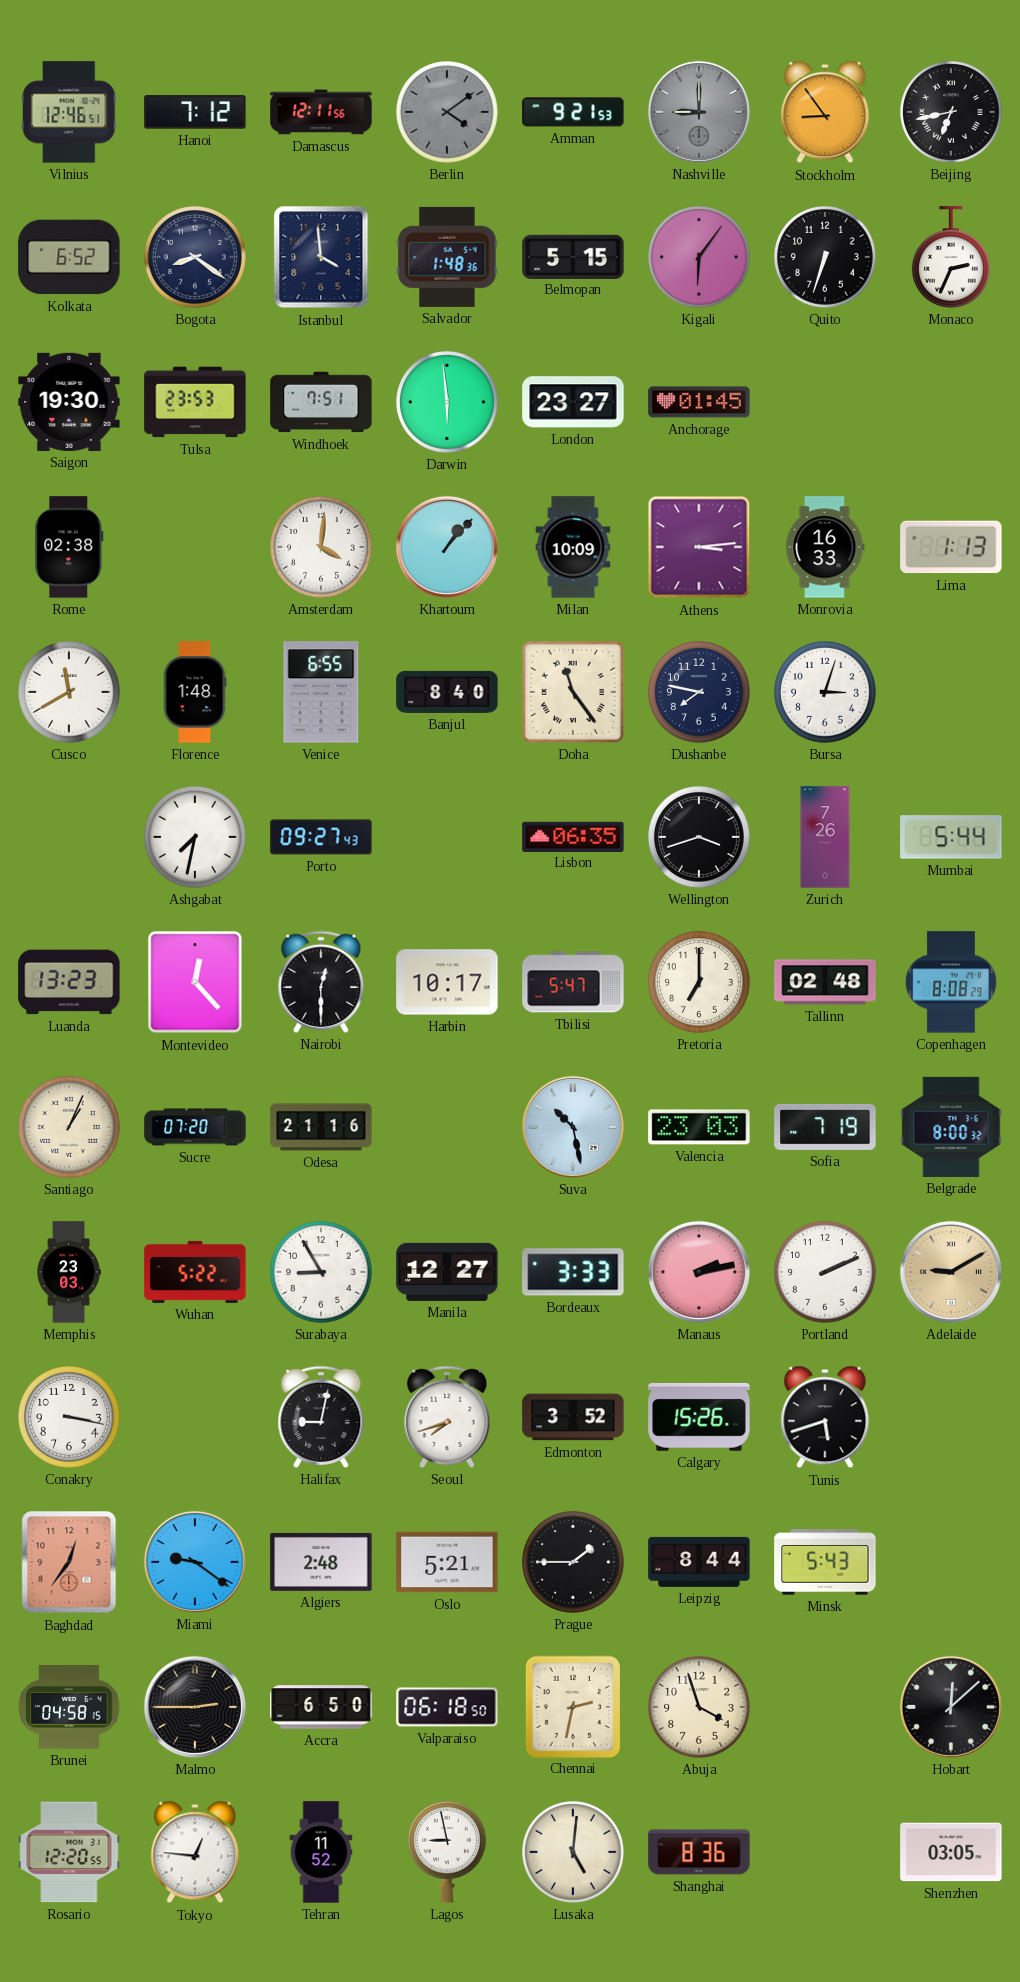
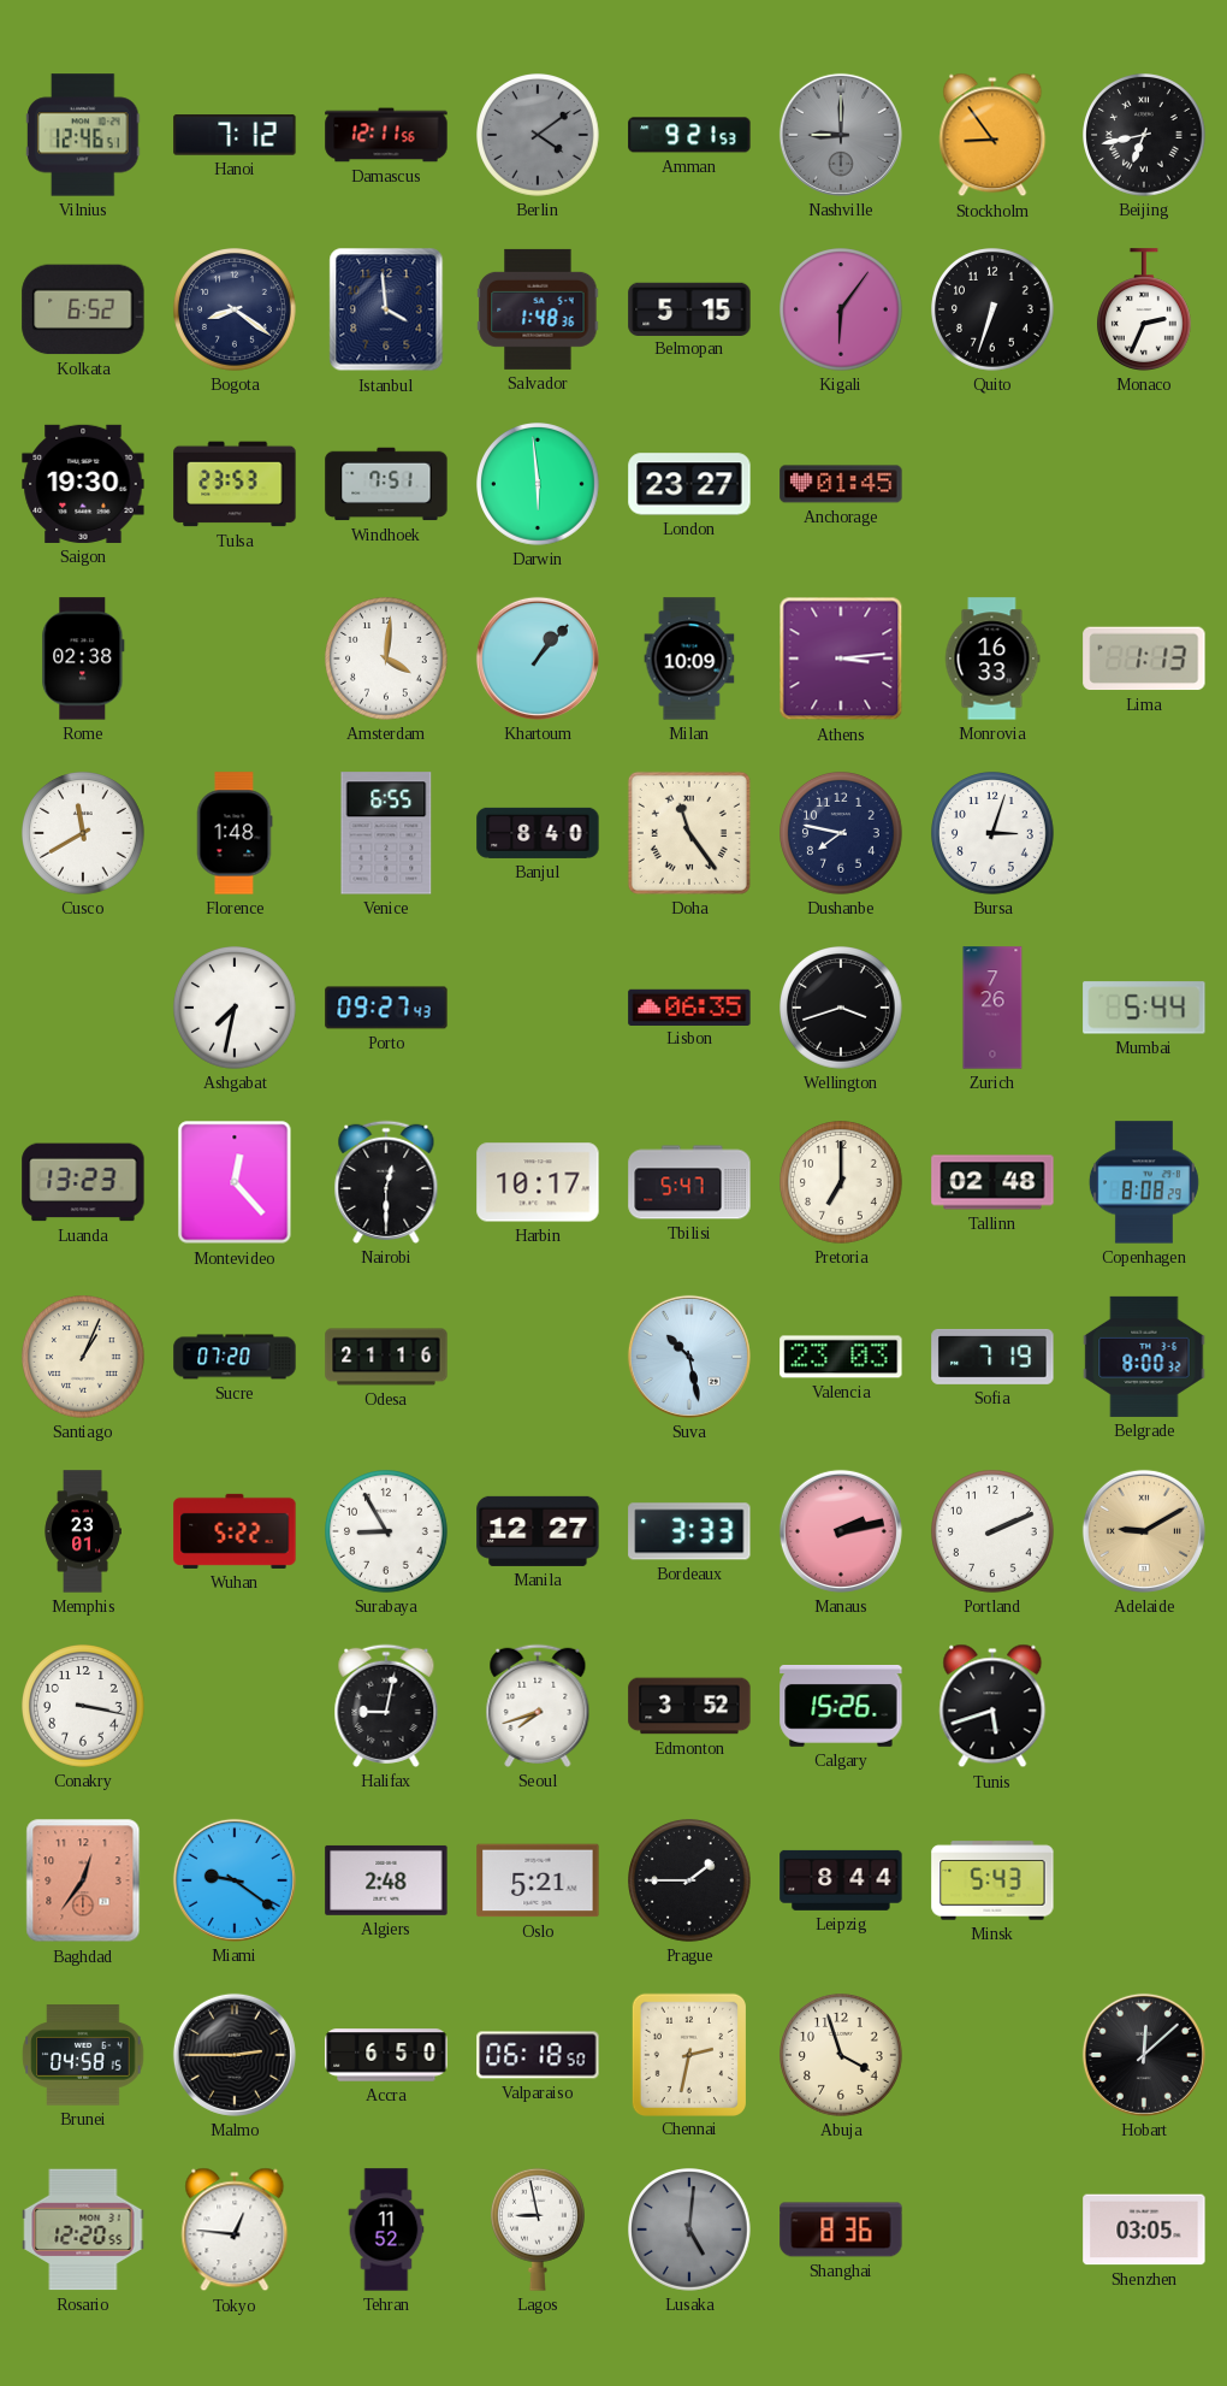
Memphis: 23:03 -> 23:01 (83, 1531)
Lusaka dial: cream -> grey (690, 2231)
